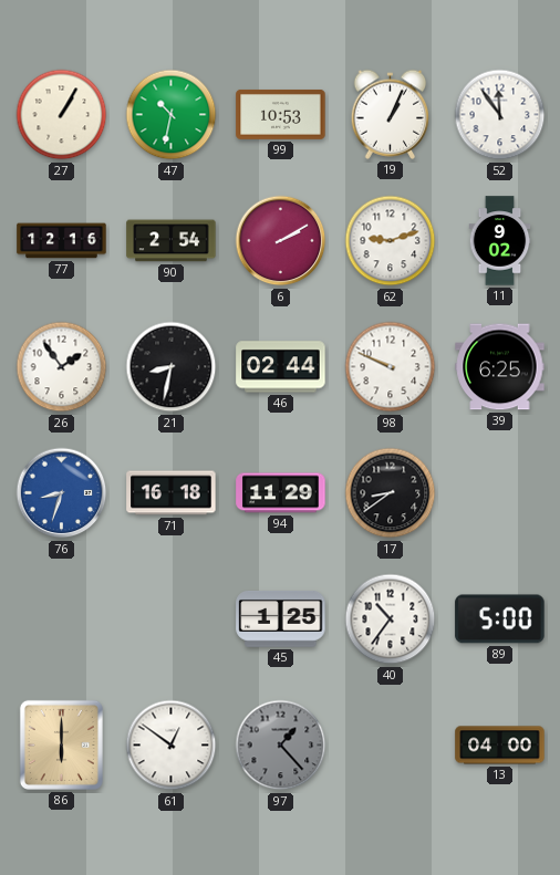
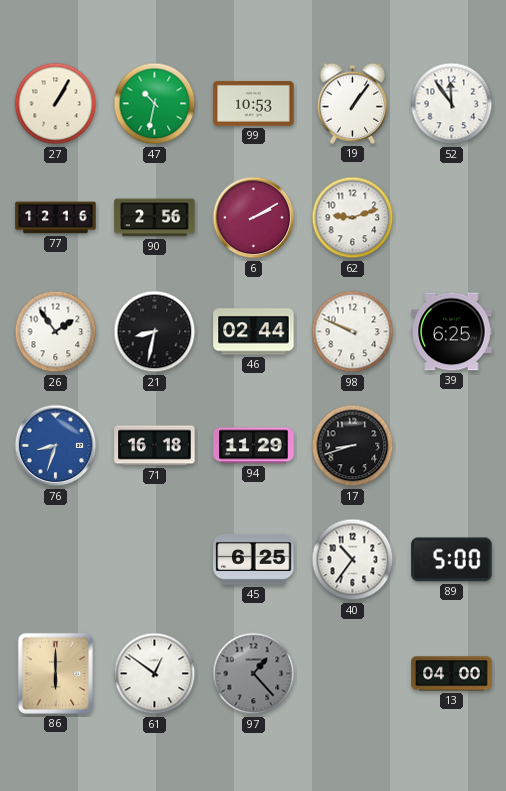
19: 1:04 -> 1:06 (353, 103)
90: 2:54 -> 2:56 (155, 218)
11: 9:02 -> none (500, 241)
17: 8:39 -> 8:42 (353, 446)
45: 1:25 -> 6:25 (254, 560)
